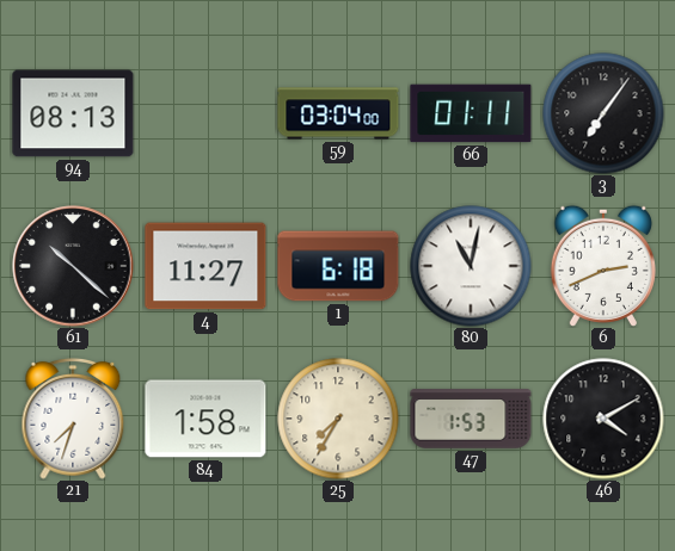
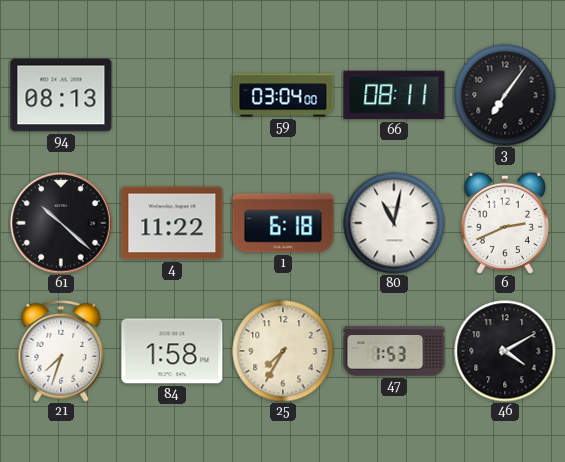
66: 01:11 -> 08:11 (394, 95)
4: 11:27 -> 11:22 (172, 223)
